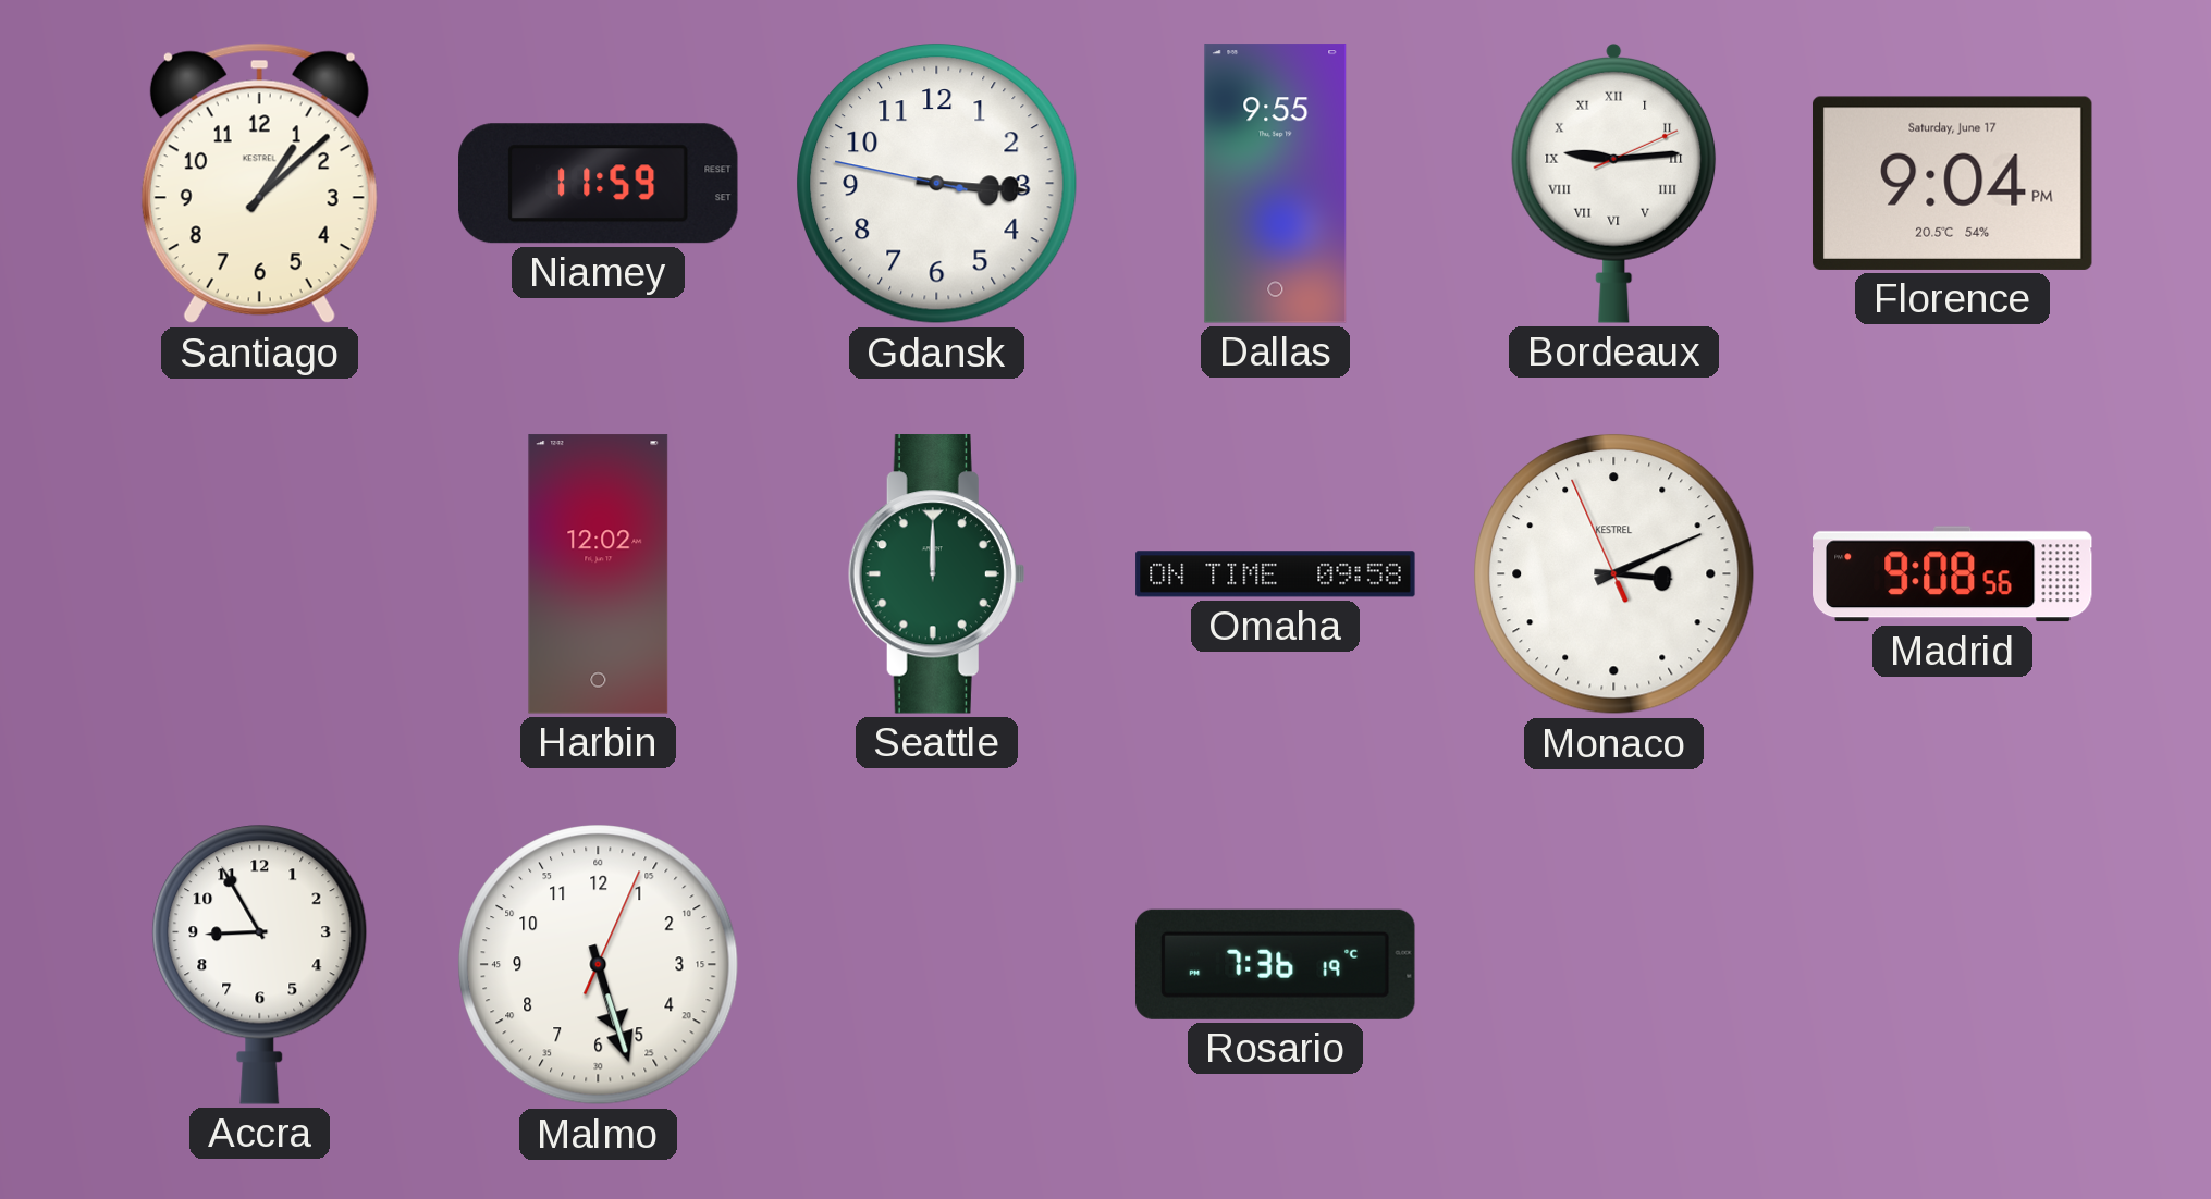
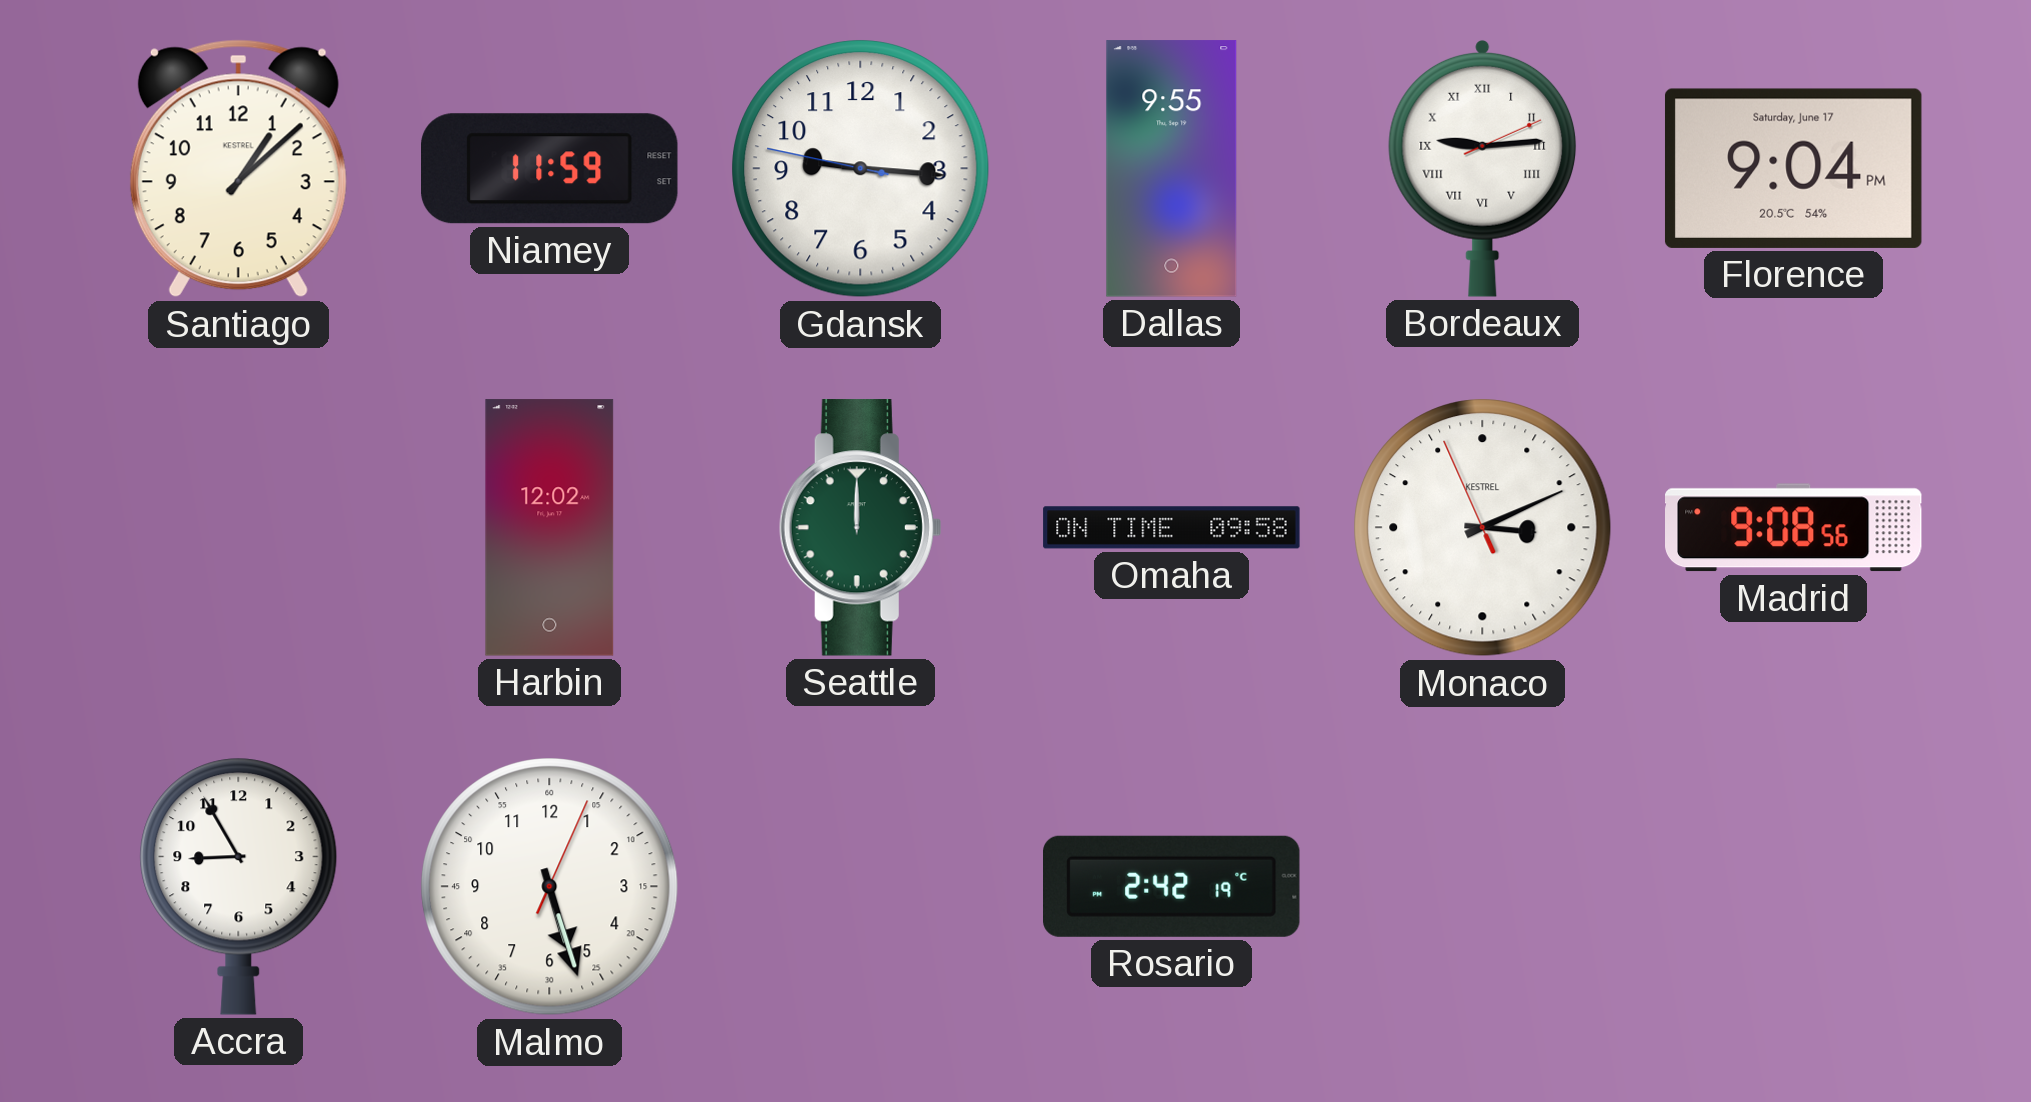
Gdansk: 3:15 -> 9:15 (861, 169)
Rosario: 7:36 -> 2:42 (1172, 886)
